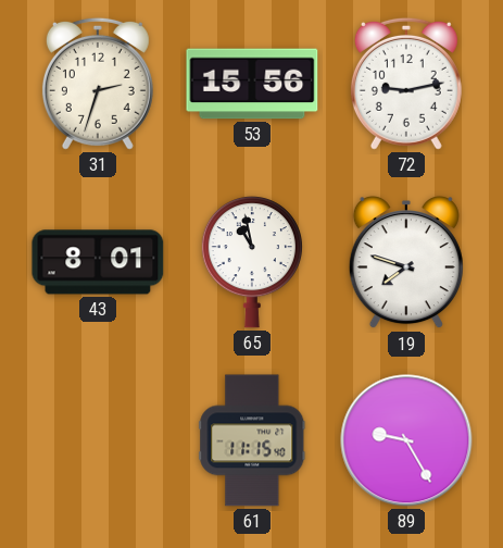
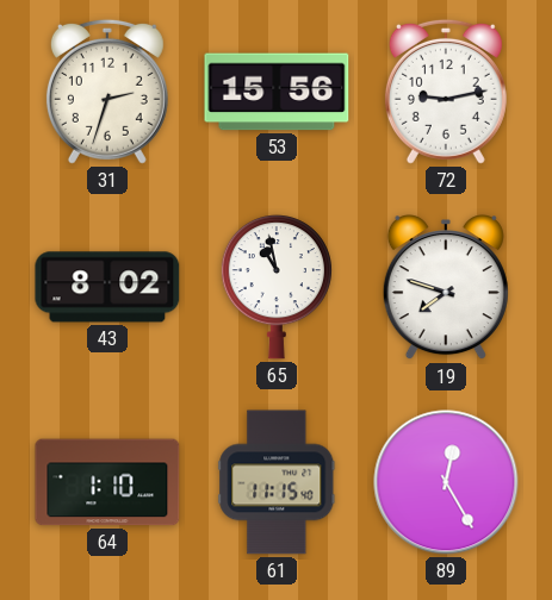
43: 8:01 -> 8:02 (107, 287)
64: none -> 1:10 (107, 482)
89: 9:25 -> 12:25 (446, 482)
